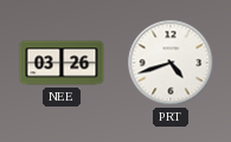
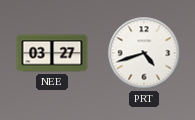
NEE: 03:26 -> 03:27 (52, 53)
